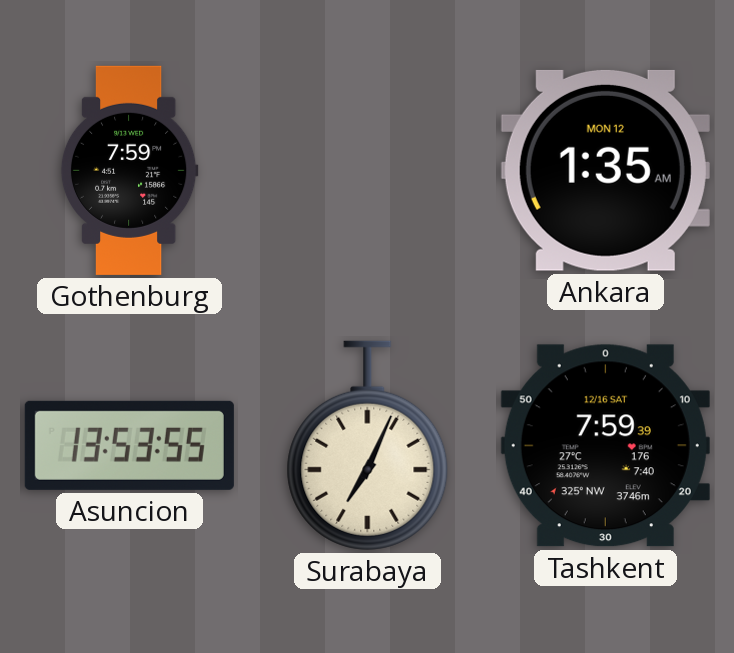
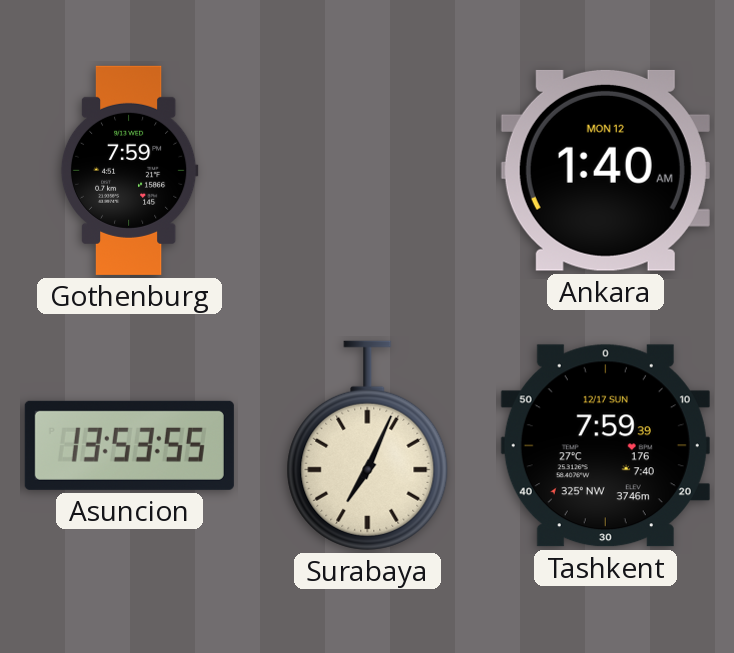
Ankara: 1:35 -> 1:40 (605, 170)
Tashkent date: 12/16 SAT -> 12/17 SUN (605, 446)
